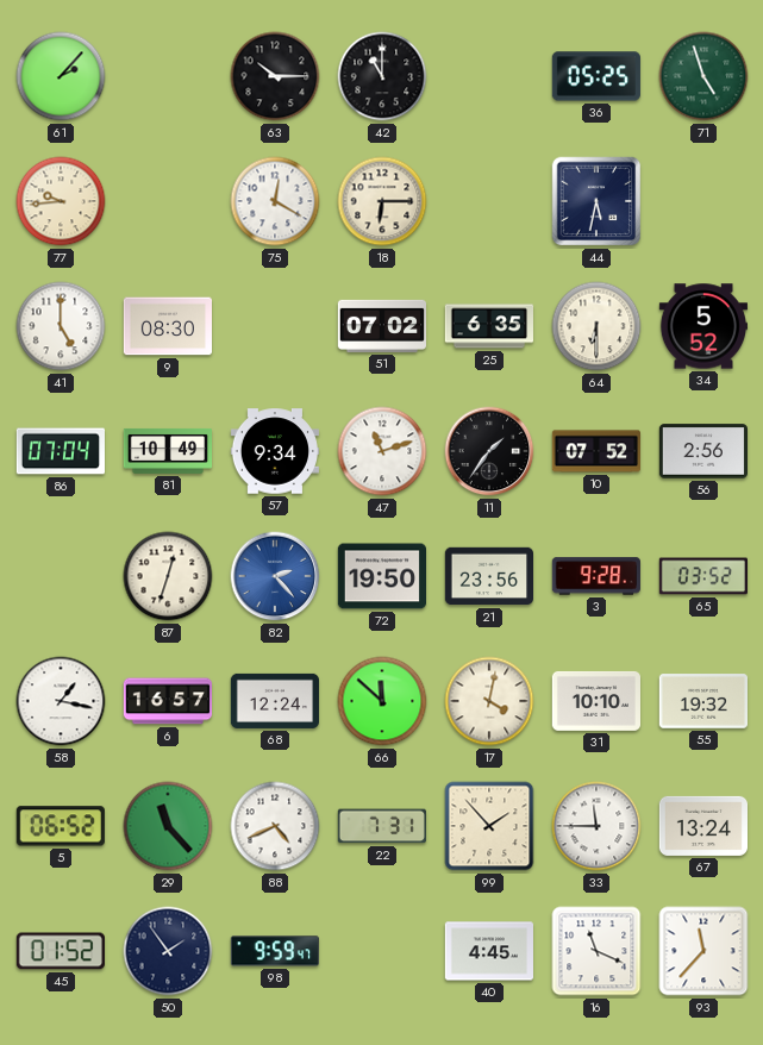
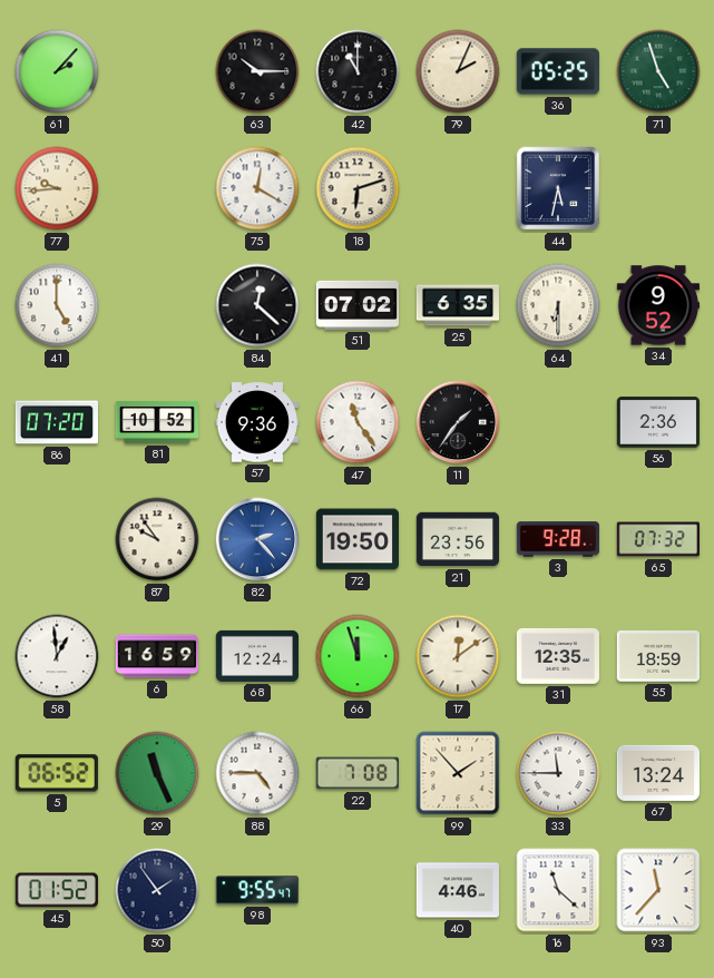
79: none -> 2:04 (458, 71)
18: 6:15 -> 6:12 (358, 188)
9: 08:30 -> none (167, 326)
84: none -> 12:22 (257, 305)
34: 5:52 -> 9:52 (657, 305)
86: 07:04 -> 07:20 (56, 422)
81: 10:49 -> 10:52 (156, 422)
57: 9:34 -> 9:36 (256, 422)
47: 11:12 -> 11:24 (358, 422)
10: 07:52 -> none (595, 451)
56: 2:56 -> 2:36 (657, 422)
87: 12:33 -> 9:54 (157, 539)
65: 03:52 -> 07:32 (657, 539)
58: 1:17 -> 12:59 (57, 656)
6: 16:57 -> 16:59 (156, 656)
66: 11:52 -> 11:57 (358, 656)
17: 4:02 -> 12:09 (458, 656)
31: 10:10 -> 12:35 (557, 656)
55: 19:32 -> 18:59 (657, 656)
29: 11:23 -> 11:26 (157, 773)
88: 4:41 -> 4:45 (257, 773)
22: 7:31 -> 7:08 (358, 773)
98: 9:59 -> 9:55 (257, 890)
40: 4:45 -> 4:46 (457, 890)
16: 11:19 -> 11:22 (558, 890)
